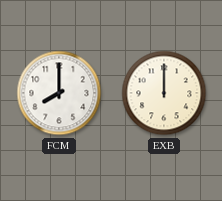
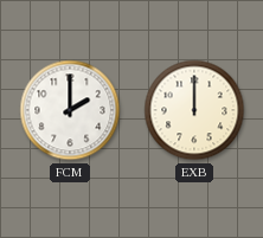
FCM: 8:00 -> 2:00 (70, 110)
